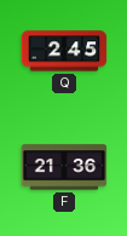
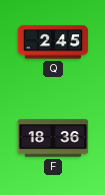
F: 21:36 -> 18:36 (53, 138)
